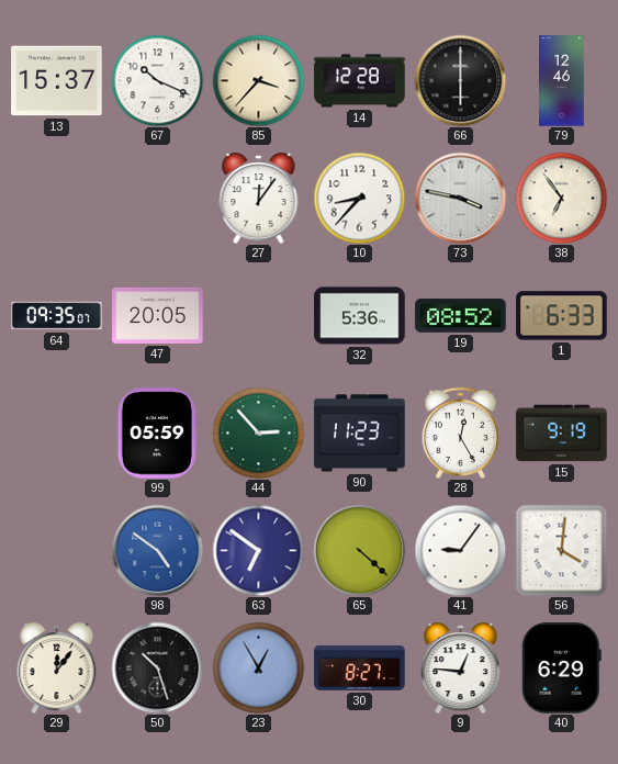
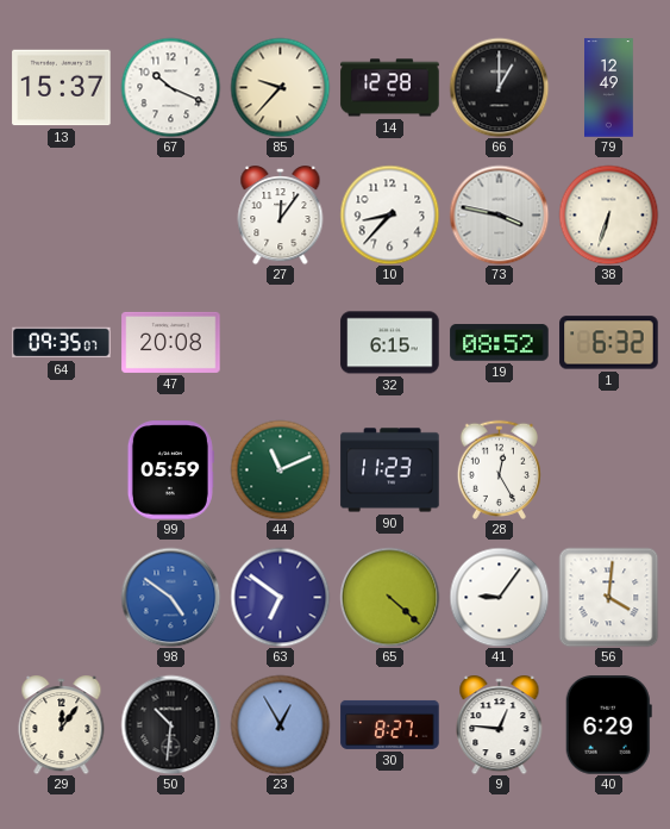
85: 3:37 -> 9:37 (280, 87)
66: 6:00 -> 1:00 (499, 87)
79: 12:46 -> 12:49 (609, 88)
38: 6:54 -> 6:33 (608, 214)
47: 20:05 -> 20:08 (171, 342)
32: 5:36 -> 6:15 (390, 343)
1: 6:33 -> 6:32 (609, 343)
44: 2:53 -> 11:11 (280, 469)
15: 9:19 -> none (562, 434)
50: 10:27 -> 10:31 (170, 724)
